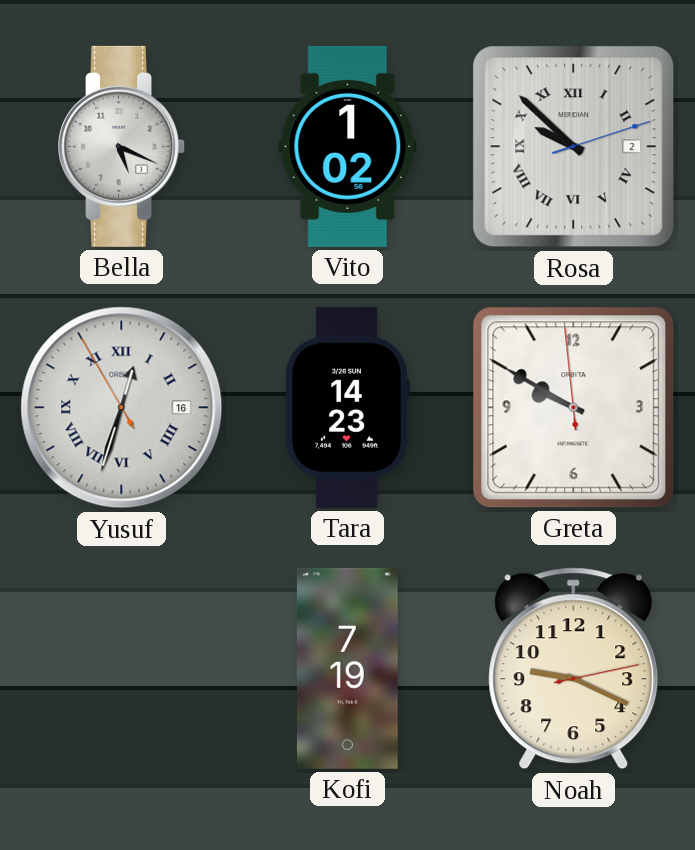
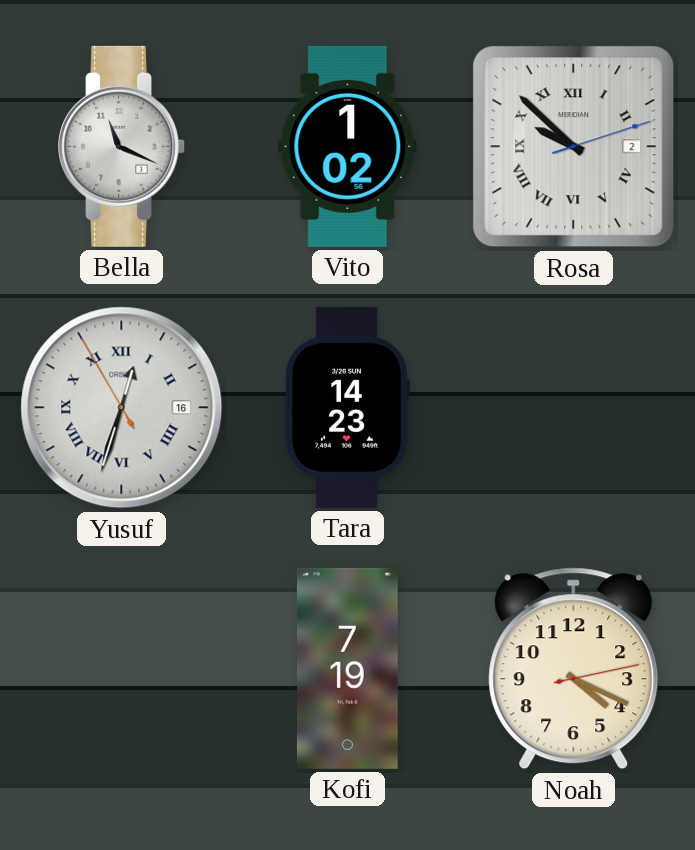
Bella: 5:19 -> 11:19 (122, 146)
Greta: 9:49 -> none (574, 408)
Noah: 9:19 -> 4:19 (574, 669)
